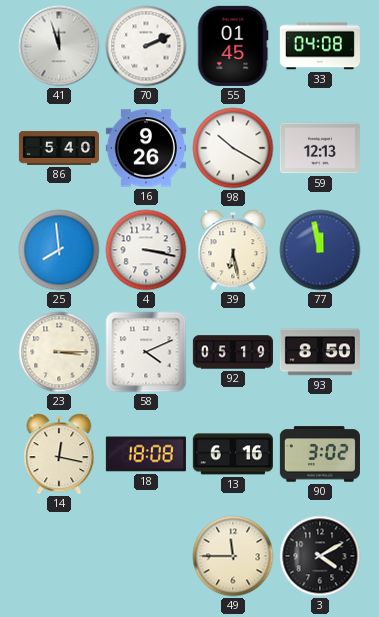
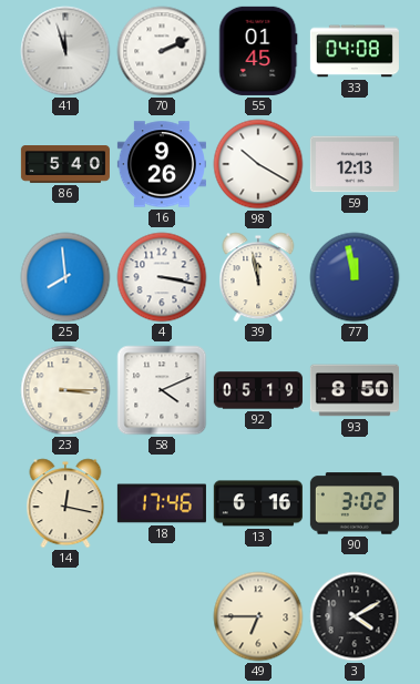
39: 6:28 -> 11:58 (258, 277)
18: 18:08 -> 17:46 (162, 503)
49: 11:45 -> 6:45 (258, 616)
